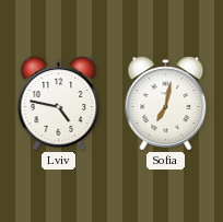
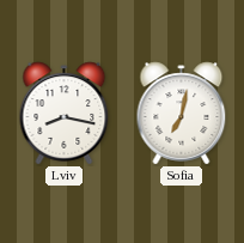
Lviv: 4:47 -> 8:17 (65, 114)
